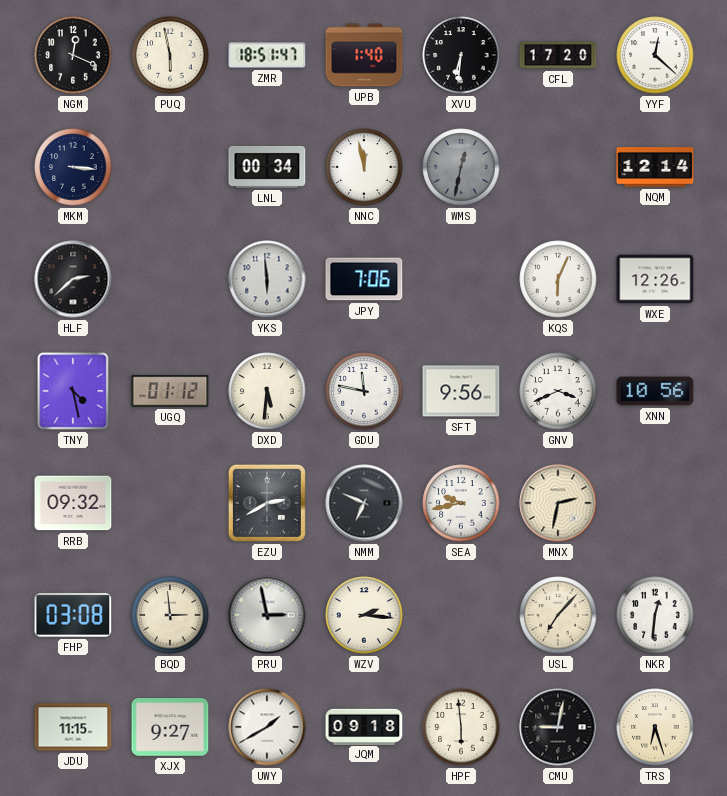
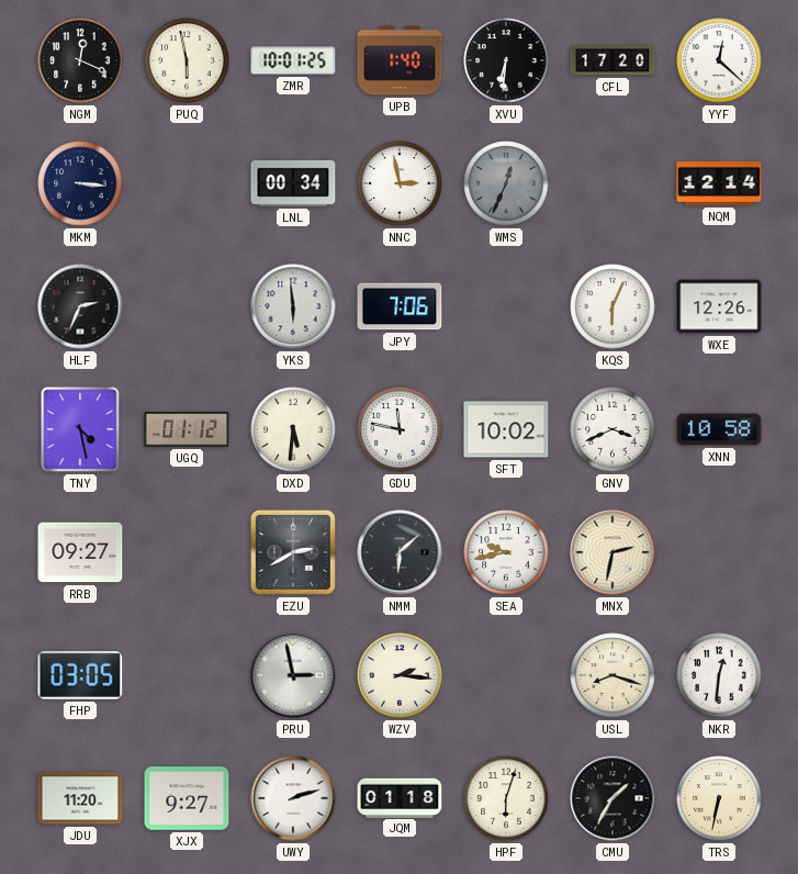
ZMR: 18:51 -> 10:01 (293, 60)
NNC: 11:58 -> 2:58 (400, 183)
WMS: 12:32 -> 12:34 (506, 183)
HLF: 2:38 -> 2:34 (80, 306)
SFT: 9:56 -> 10:02 (506, 429)
XNN: 10:56 -> 10:58 (719, 429)
RRB: 09:32 -> 09:27 (80, 552)
NMM: 6:49 -> 6:08 (400, 552)
FHP: 03:08 -> 03:05 (80, 675)
BQD: 2:59 -> none (170, 615)
USL: 7:07 -> 8:18 (612, 675)
JDU: 11:15 -> 11:20 (80, 798)
UWY: 1:40 -> 2:12 (293, 798)
JQM: 09:18 -> 01:18 (400, 797)
HPF: 5:59 -> 6:03 (506, 798)
CMU: 9:02 -> 1:35 (612, 798)
TRS: 6:27 -> 6:32 (719, 798)
